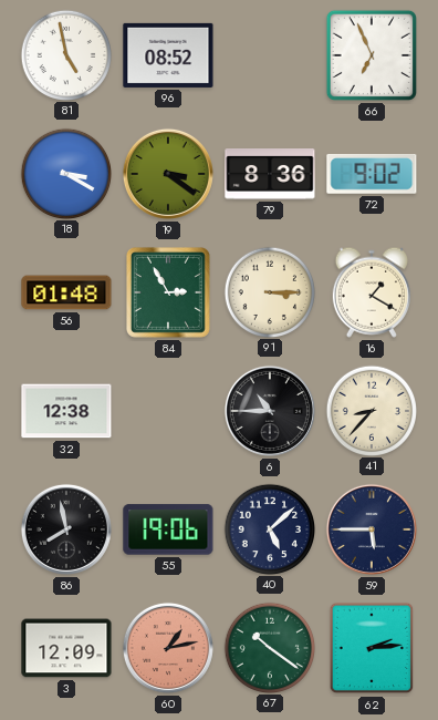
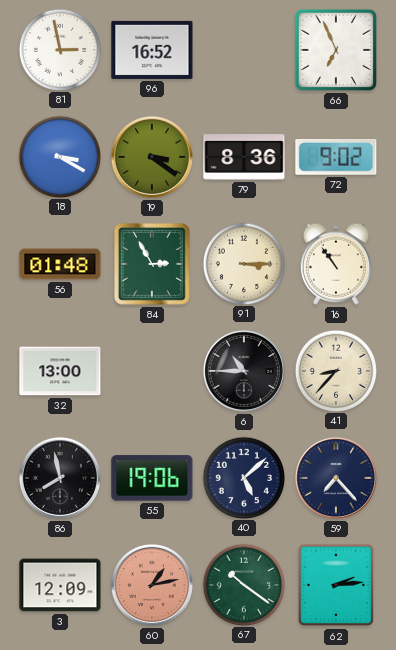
81: 4:58 -> 2:58 (59, 49)
96: 08:52 -> 16:52 (152, 50)
16: 1:20 -> 10:54 (335, 264)
32: 12:38 -> 13:00 (60, 371)
59: 5:45 -> 7:23 (336, 478)
